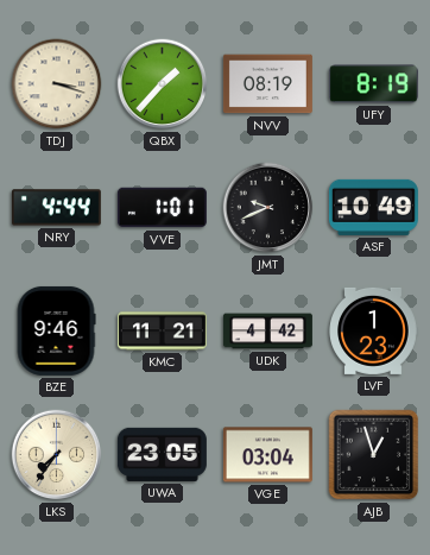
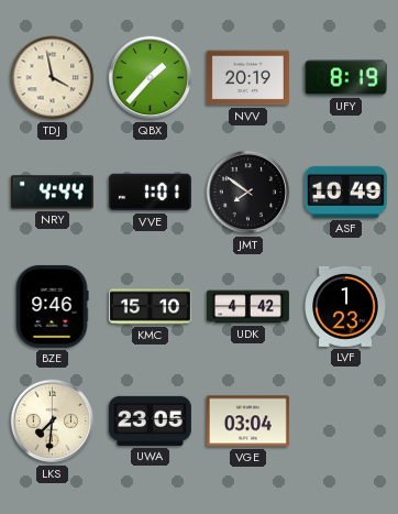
TDJ: 3:18 -> 3:58 (53, 78)
NVV: 08:19 -> 20:19 (247, 78)
JMT: 9:41 -> 7:51 (248, 193)
KMC: 11:21 -> 15:10 (150, 307)
LKS: 7:36 -> 7:31 (53, 422)
AJB: 12:57 -> none (374, 455)
